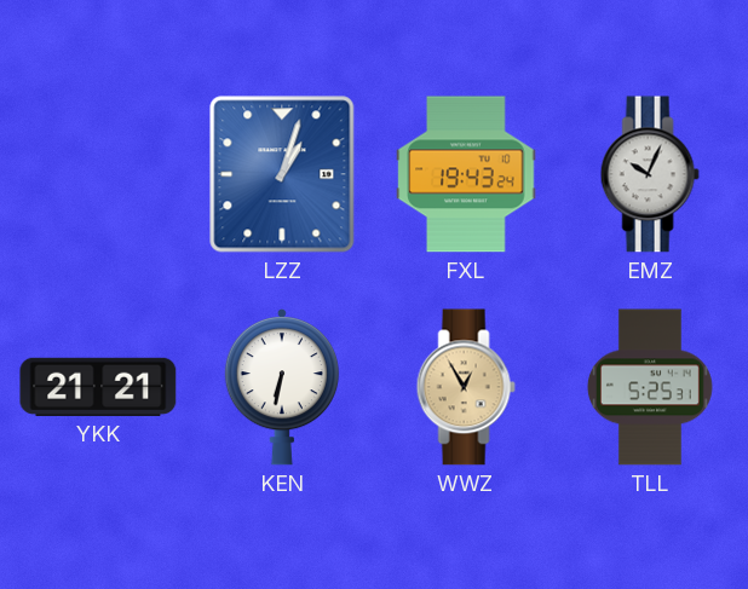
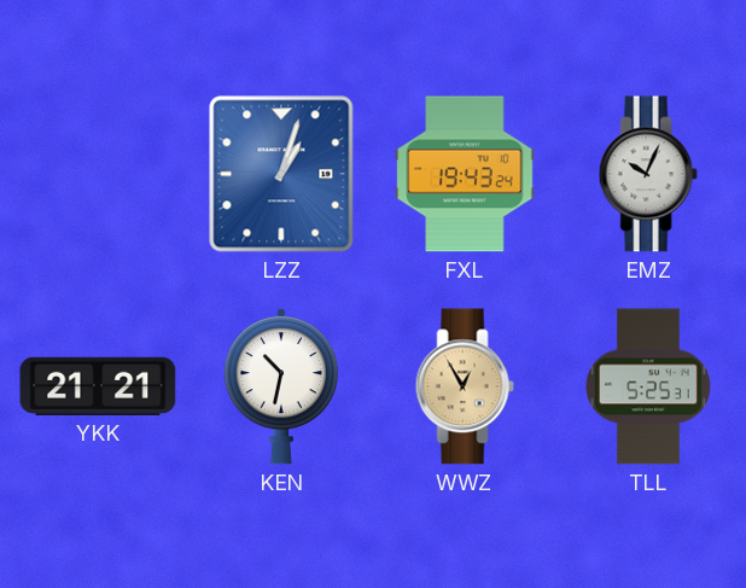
KEN: 6:32 -> 10:32 (281, 386)
